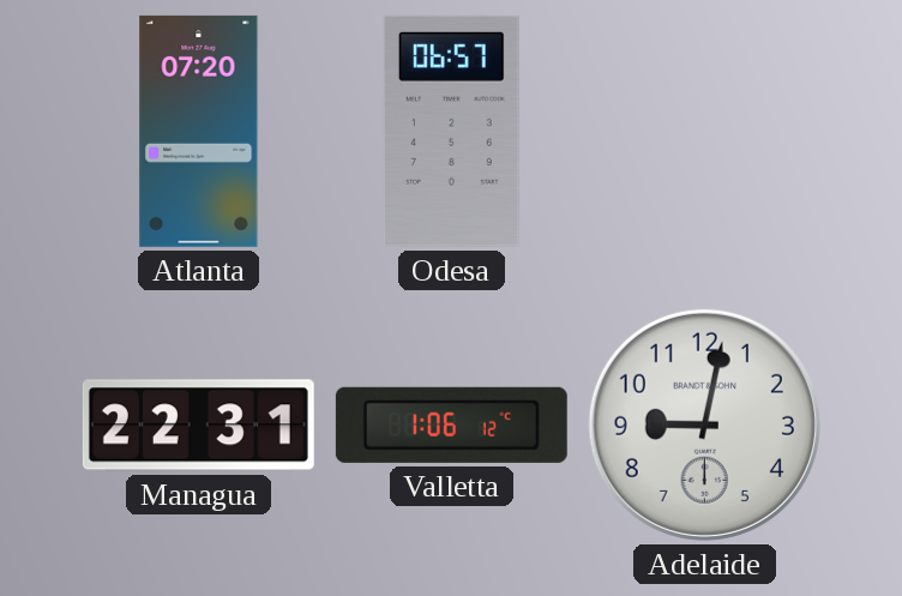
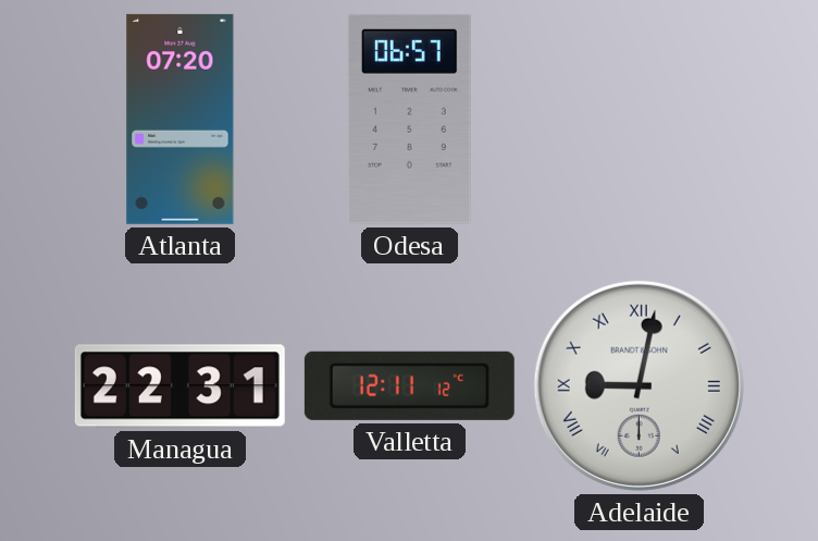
Valletta: 1:06 -> 12:11 (409, 385)
Adelaide numerals: Arabic -> Roman (639, 385)
